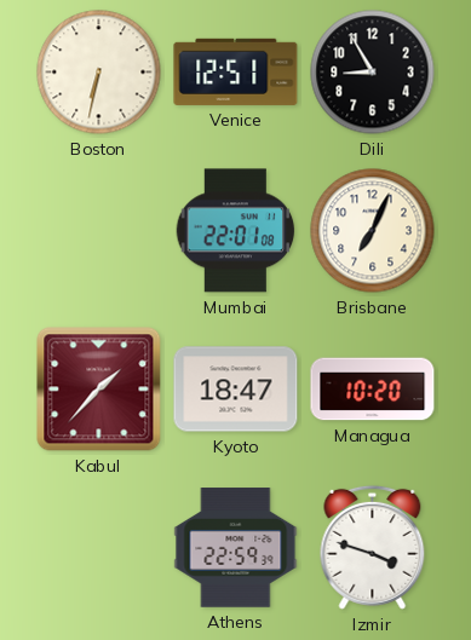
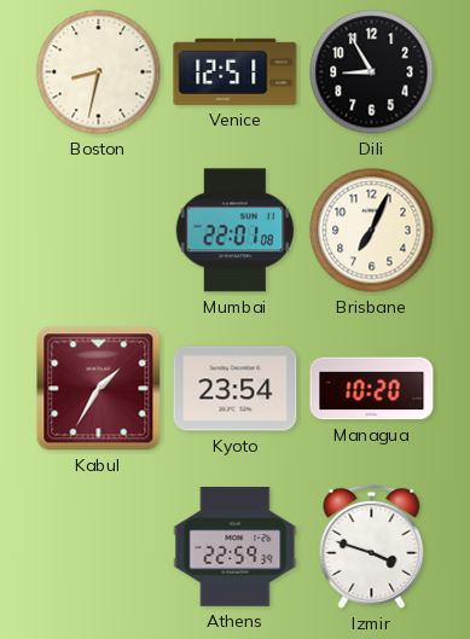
Boston: 6:32 -> 8:32 (99, 72)
Kabul: 1:37 -> 1:35 (99, 389)
Kyoto: 18:47 -> 23:54 (236, 389)
